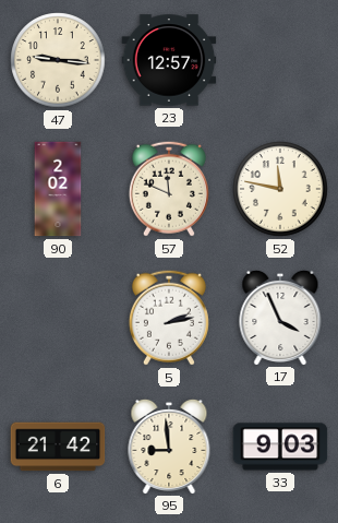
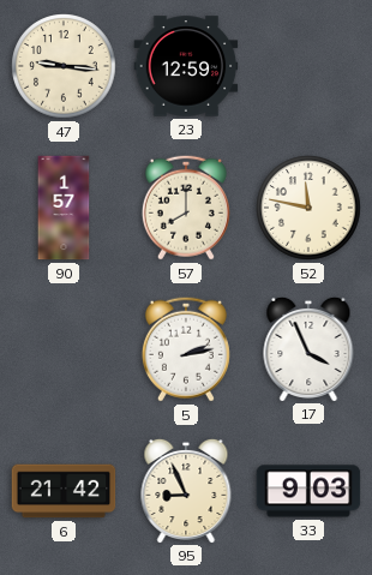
23: 12:57 -> 12:59 (186, 66)
90: 2:02 -> 1:57 (64, 208)
57: 11:49 -> 8:00 (186, 208)
95: 8:59 -> 8:56 (186, 490)
